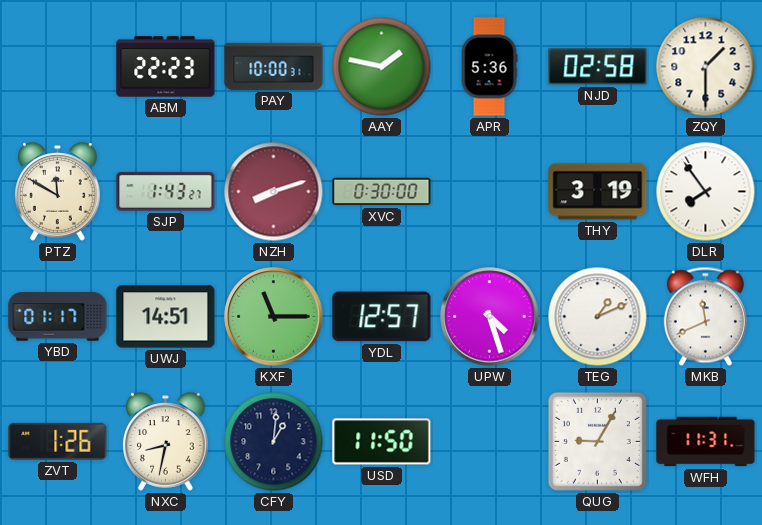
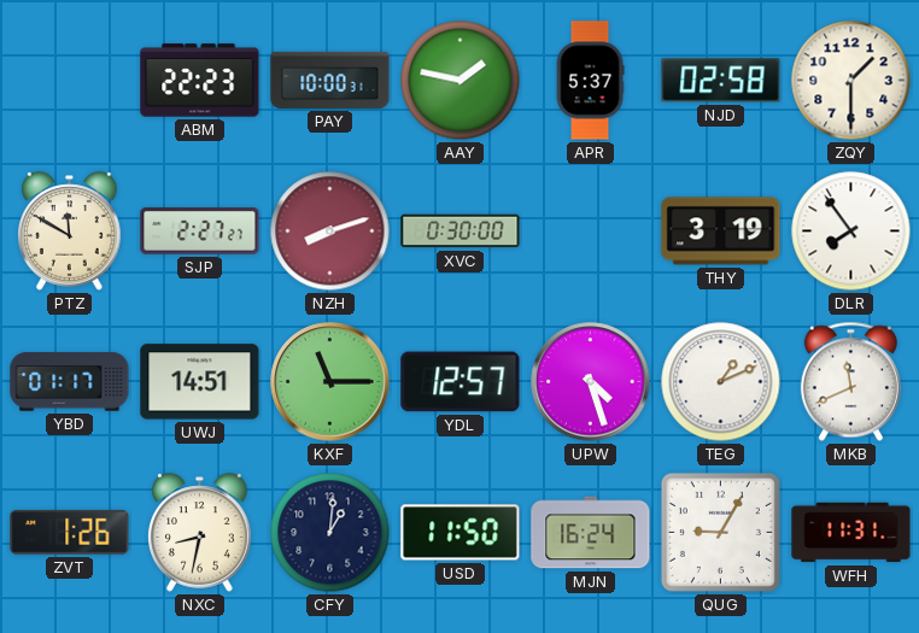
APR: 5:36 -> 5:37 (590, 81)
SJP: 1:43 -> 2:27 (200, 231)
MJN: none -> 16:24 (591, 533)
